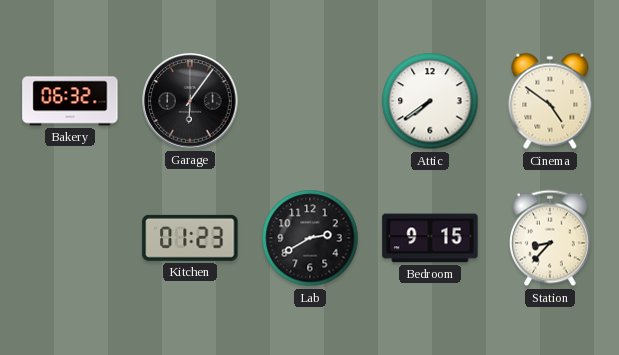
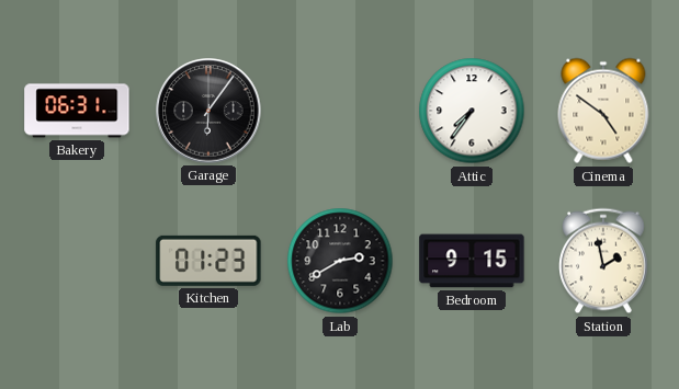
Bakery: 06:32 -> 06:31 (77, 111)
Attic: 7:39 -> 7:36 (472, 111)
Station: 8:37 -> 1:58 (604, 261)
